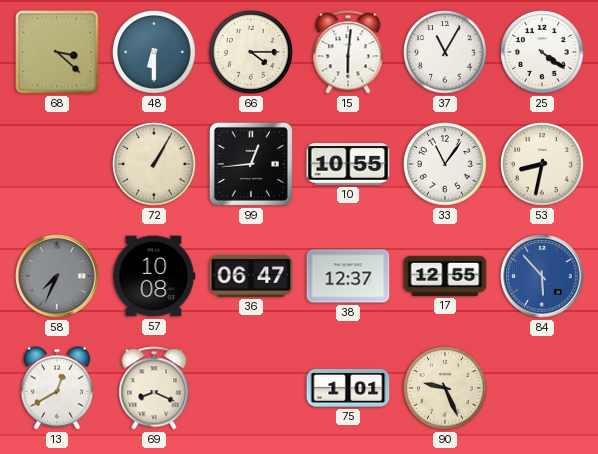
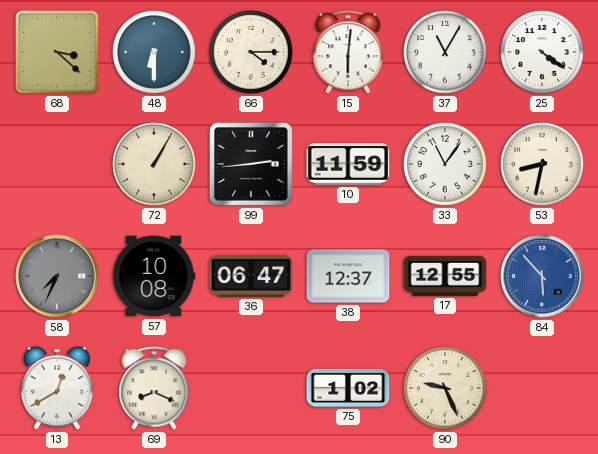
99: 12:44 -> 2:44 (251, 164)
10: 10:55 -> 11:59 (348, 165)
75: 1:01 -> 1:02 (348, 388)
